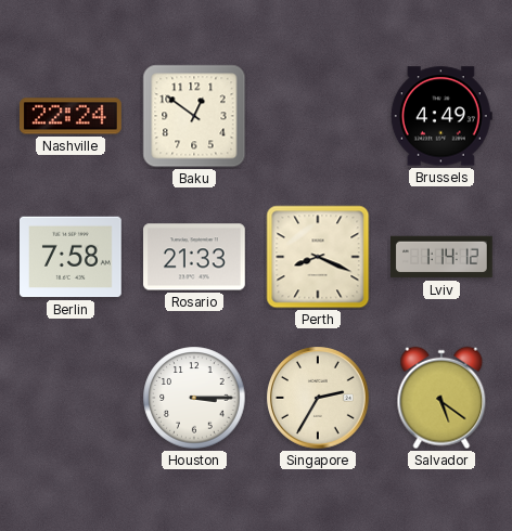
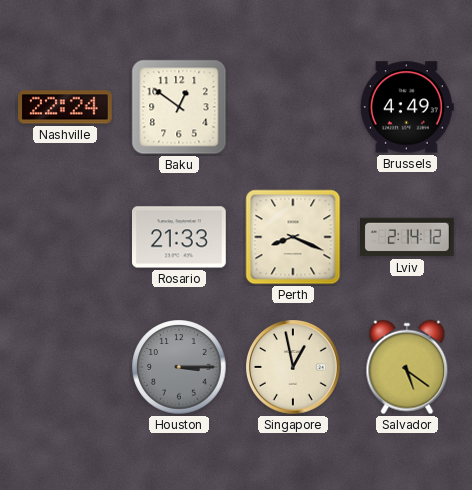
Berlin: 7:58 -> none (72, 257)
Lviv: 1:14 -> 2:14 (408, 237)
Houston dial: white -> grey (179, 367)
Singapore: 2:35 -> 12:58 (293, 367)
